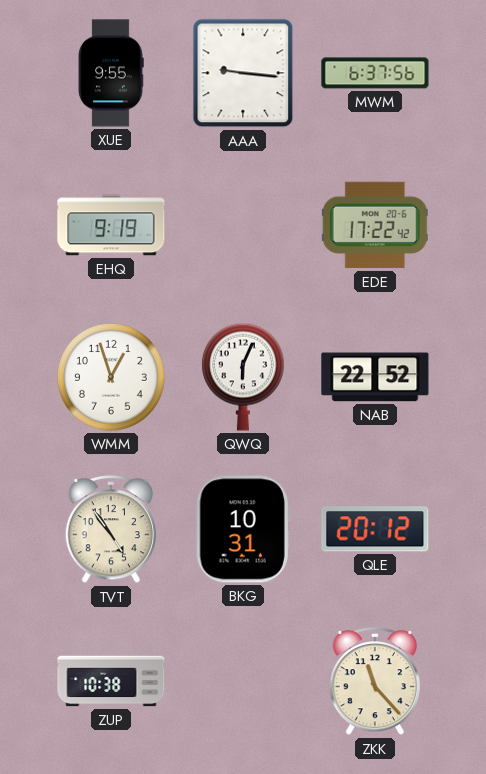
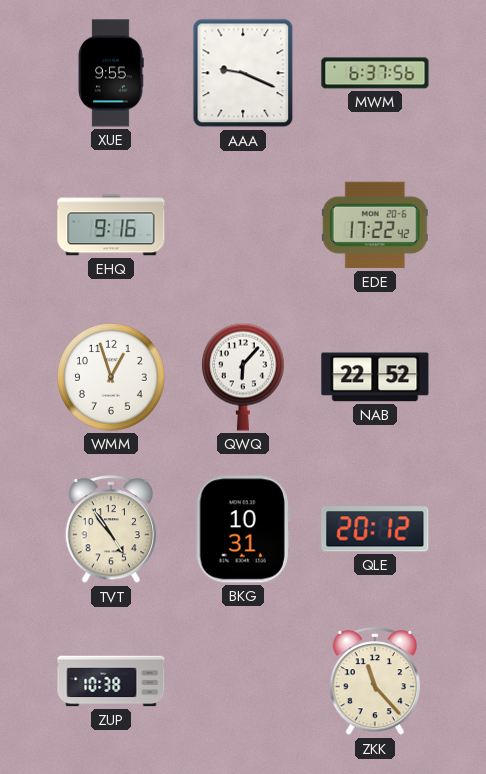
AAA: 9:16 -> 9:19 (243, 73)
EHQ: 9:19 -> 9:16 (111, 225)
QWQ: 6:04 -> 6:07 (243, 377)
